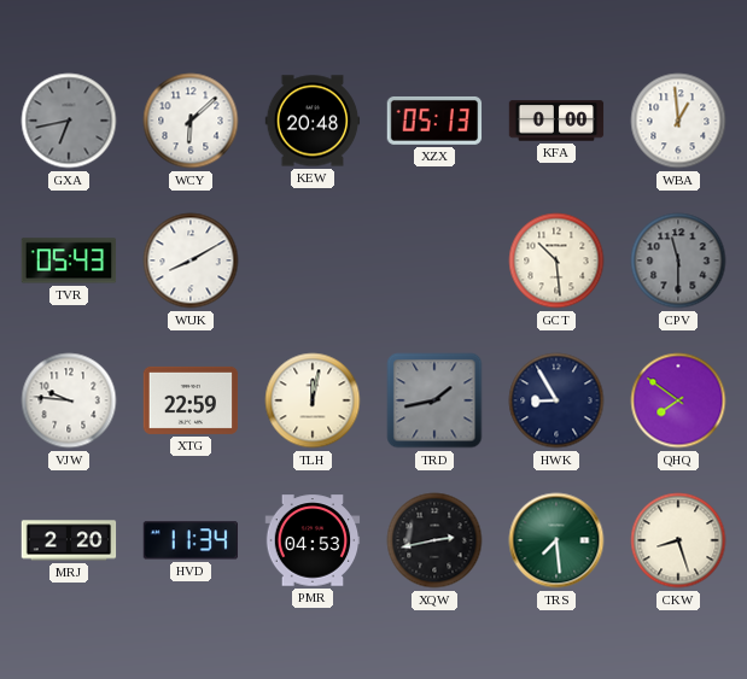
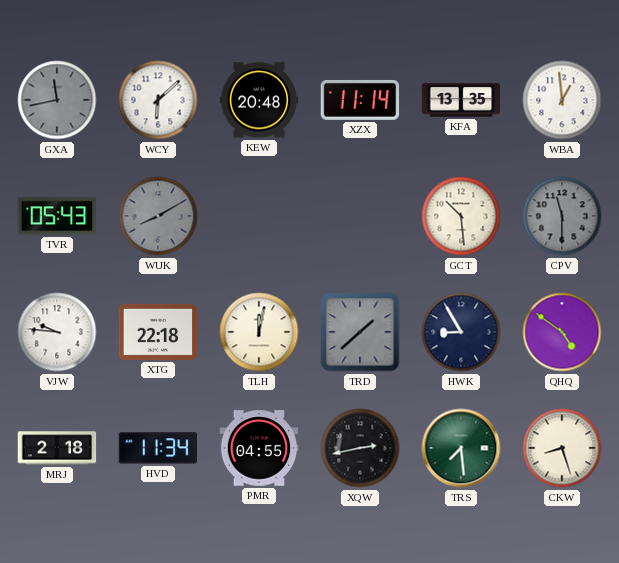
GXA: 6:43 -> 11:43 (57, 100)
XZX: 05:13 -> 11:14 (360, 100)
KFA: 0:00 -> 13:35 (461, 100)
WUK dial: white -> grey (158, 216)
XTG: 22:59 -> 22:18 (158, 332)
TRD: 1:43 -> 1:38 (360, 332)
QHQ: 7:51 -> 4:51 (562, 332)
MRJ: 2:20 -> 2:18 (57, 448)
PMR: 04:53 -> 04:55 (259, 448)
